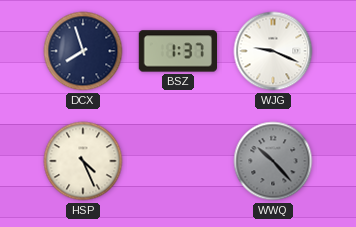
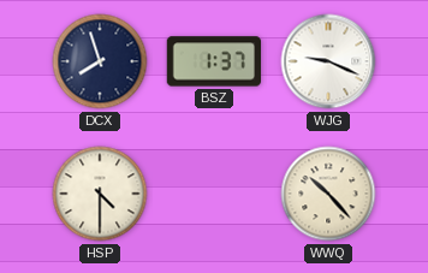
HSP: 4:26 -> 4:30 (100, 194)
WWQ dial: grey -> cream (328, 194)
